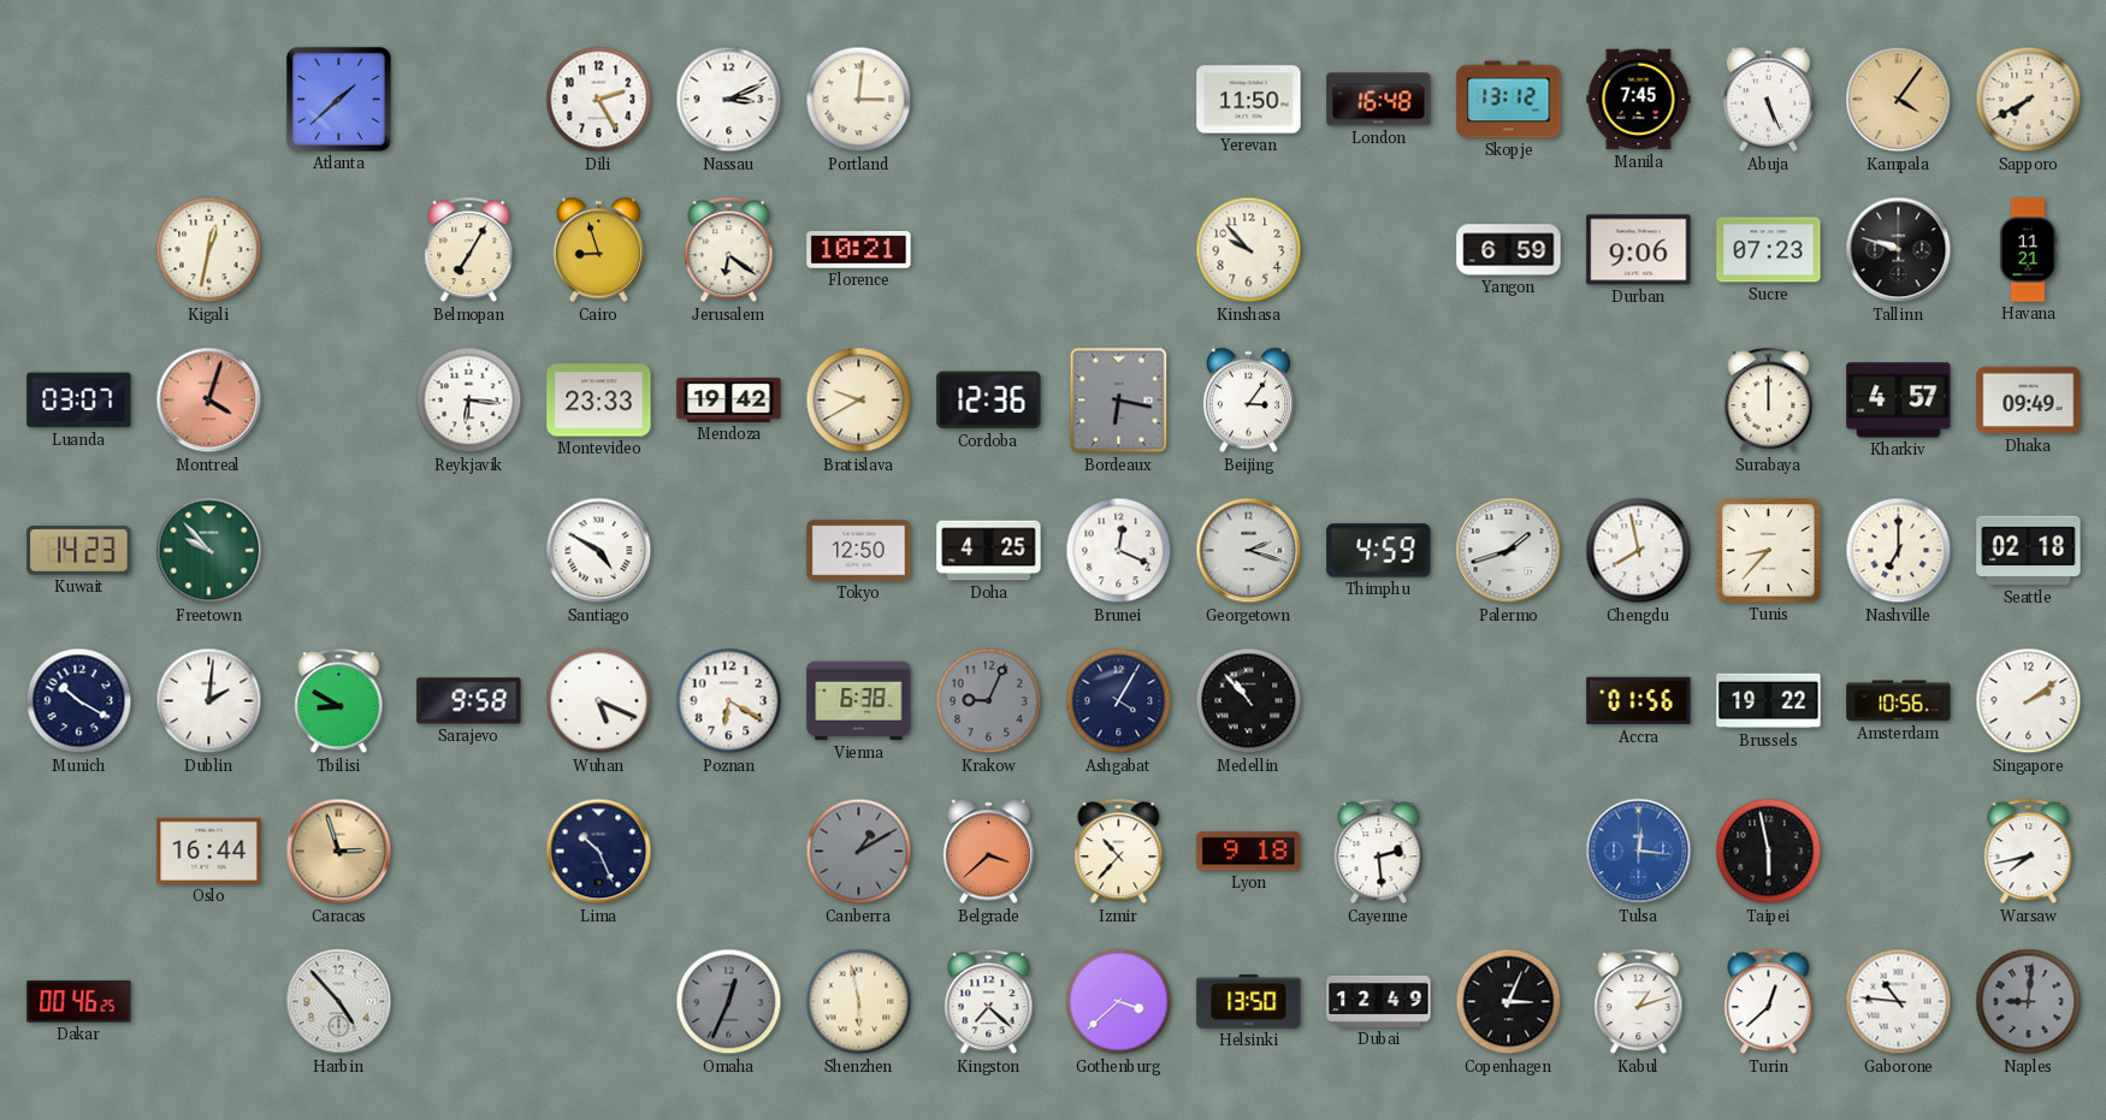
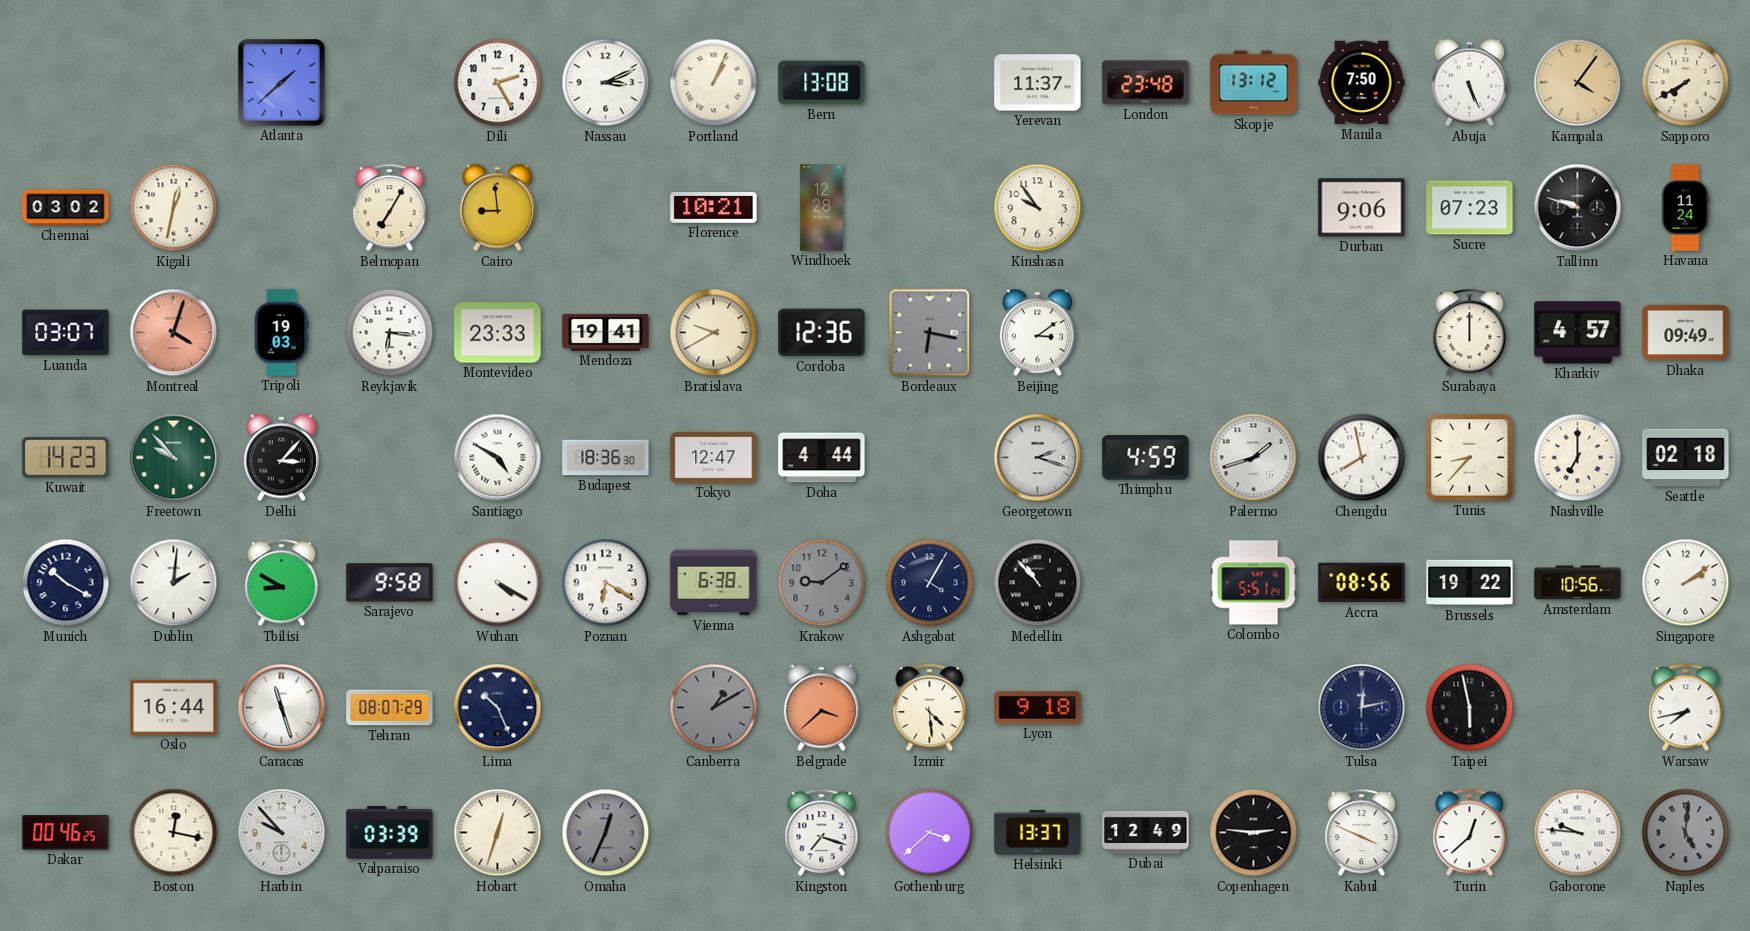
Portland: 3:01 -> 1:04 (714, 83)
Bern: none -> 13:08 (822, 83)
Yerevan: 11:50 -> 11:37 (1038, 83)
London: 16:48 -> 23:48 (1146, 83)
Manila: 7:45 -> 7:50 (1362, 83)
Chennai: none -> 03:02 (66, 208)
Cairo: 8:57 -> 8:59 (497, 208)
Jerusalem: 6:21 -> none (729, 250)
Windhoek: none -> 12:28 (822, 208)
Kinshasa: 9:53 -> 9:54 (1038, 208)
Yangon: 6:59 -> none (1509, 250)
Havana: 11:21 -> 11:24 (1685, 208)
Tripoli: none -> 19:03 (281, 333)
Mendoza: 19:42 -> 19:41 (606, 332)
Beijing: 3:06 -> 3:09 (1037, 333)
Delhi: none -> 3:07 (281, 458)
Budapest: none -> 18:36 (606, 458)
Tokyo: 12:50 -> 12:47 (714, 458)
Doha: 4:25 -> 4:44 (822, 458)
Brunei: 12:19 -> none (1119, 551)
Wuhan: 5:19 -> 4:20 (498, 583)
Krakow: 9:04 -> 9:09 (822, 583)
Colombo: none -> 5:51 (1254, 583)
Accra: 01:56 -> 08:56 (1362, 583)
Caracas: 2:57 -> 11:27 (282, 708)
Caracas dial: champagne -> white (282, 708)
Tehran: none -> 08:07 (390, 708)
Izmir: 10:37 -> 4:29 (930, 708)
Cayenne: 2:29 -> none (1379, 852)
Tulsa: 12:16 -> 12:13 (1362, 708)
Tulsa dial: blue -> navy (1362, 708)
Boston: none -> 12:17 (174, 833)
Harbin: 4:53 -> 9:53 (282, 833)
Valparaiso: none -> 03:39 (390, 833)
Hobart: none -> 12:33 (498, 833)
Shenzhen: 5:58 -> none (859, 1002)
Kingston: 7:22 -> 7:18 (822, 833)
Helsinki: 13:50 -> 13:37 (1038, 833)
Copenhagen: 3:04 -> 2:46 (1254, 833)
Kabul: 1:12 -> 3:49 (1362, 833)
Gaborone: 10:46 -> 9:46 (1578, 833)
Naples: 9:01 -> 5:01 (1686, 833)
